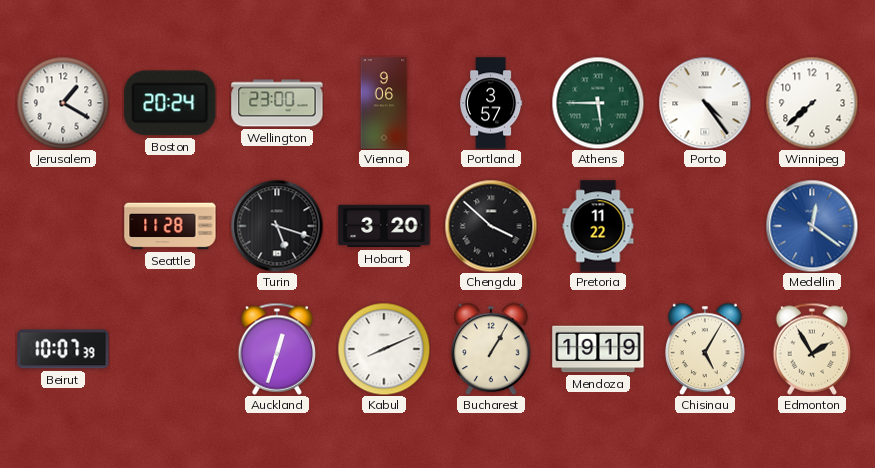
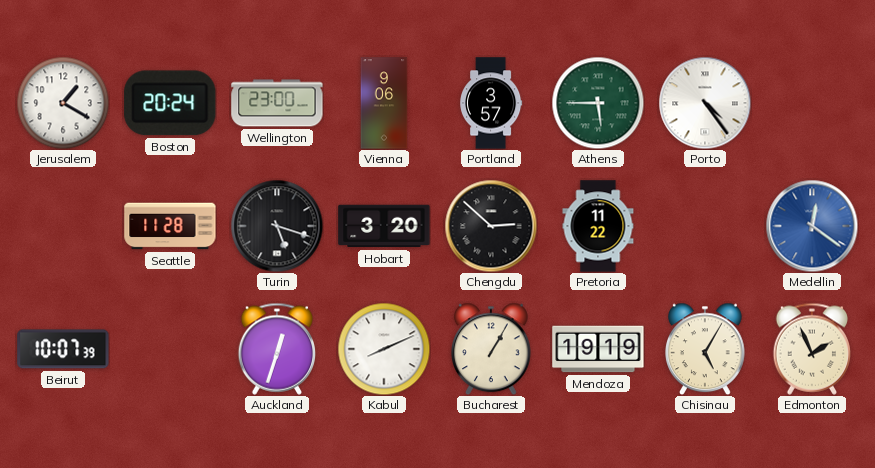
Winnipeg: 7:38 -> none (812, 103)
Chengdu: 3:52 -> 2:52 (491, 226)
Edmonton: 1:55 -> 1:56 (812, 349)
